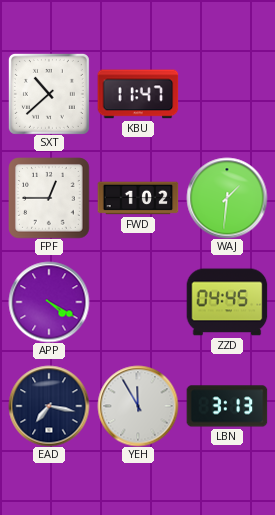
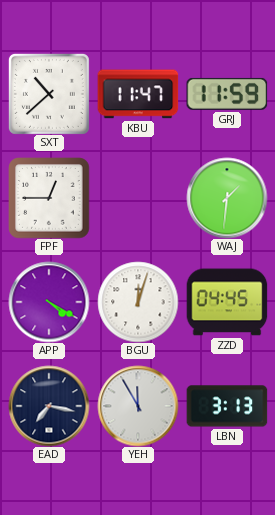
GRJ: none -> 11:59 (227, 94)
FWD: 1:02 -> none (138, 198)
BGU: none -> 12:03 (138, 302)
